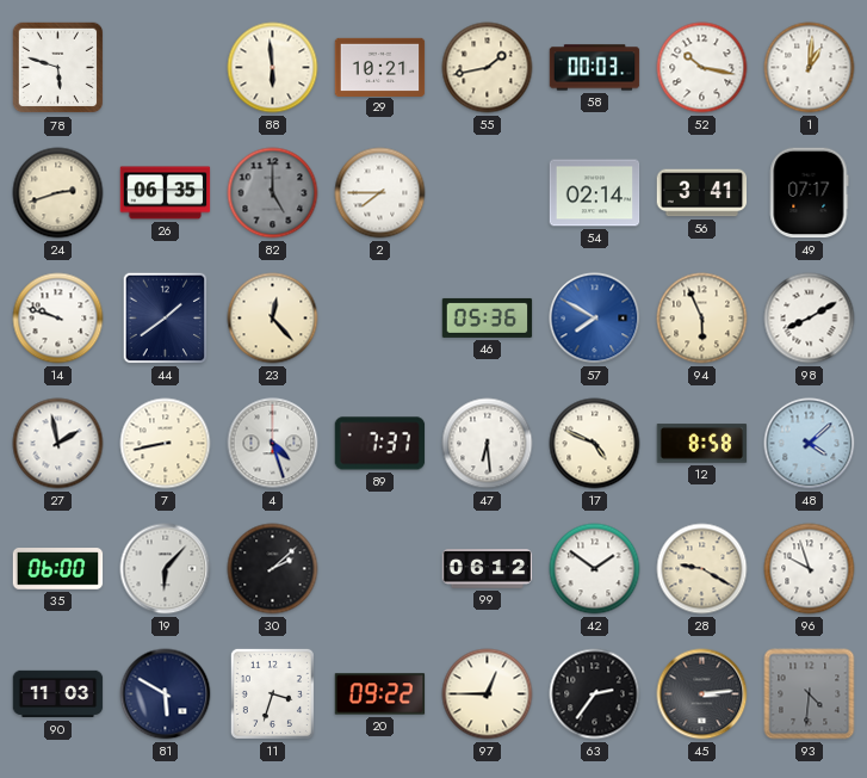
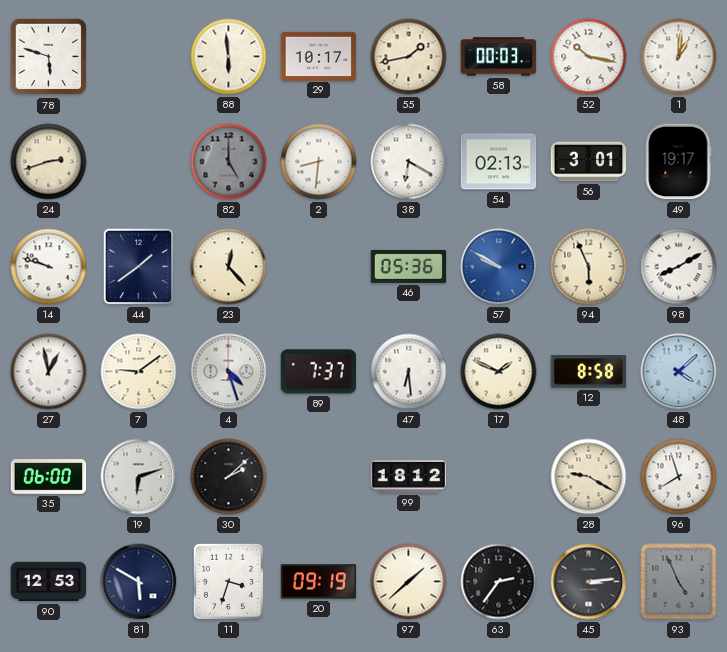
29: 10:21 -> 10:17 (319, 56)
26: 06:35 -> none (166, 193)
2: 7:45 -> 8:31 (319, 162)
38: none -> 6:20 (409, 162)
54: 02:14 -> 02:13 (499, 162)
56: 3:41 -> 3:01 (589, 162)
49: 07:17 -> 19:17 (678, 162)
57: 7:50 -> 9:50 (499, 267)
27: 1:58 -> 12:58 (49, 372)
7: 8:43 -> 9:09 (139, 372)
17: 4:49 -> 1:49 (499, 372)
19: 6:07 -> 6:12 (139, 477)
99: 06:12 -> 18:12 (409, 477)
42: 1:51 -> none (595, 569)
96: 9:57 -> 7:57 (679, 477)
90: 11:03 -> 12:53 (49, 582)
20: 09:22 -> 09:19 (319, 582)
97: 12:45 -> 1:38 (409, 582)
93: 4:31 -> 4:56 (679, 582)
